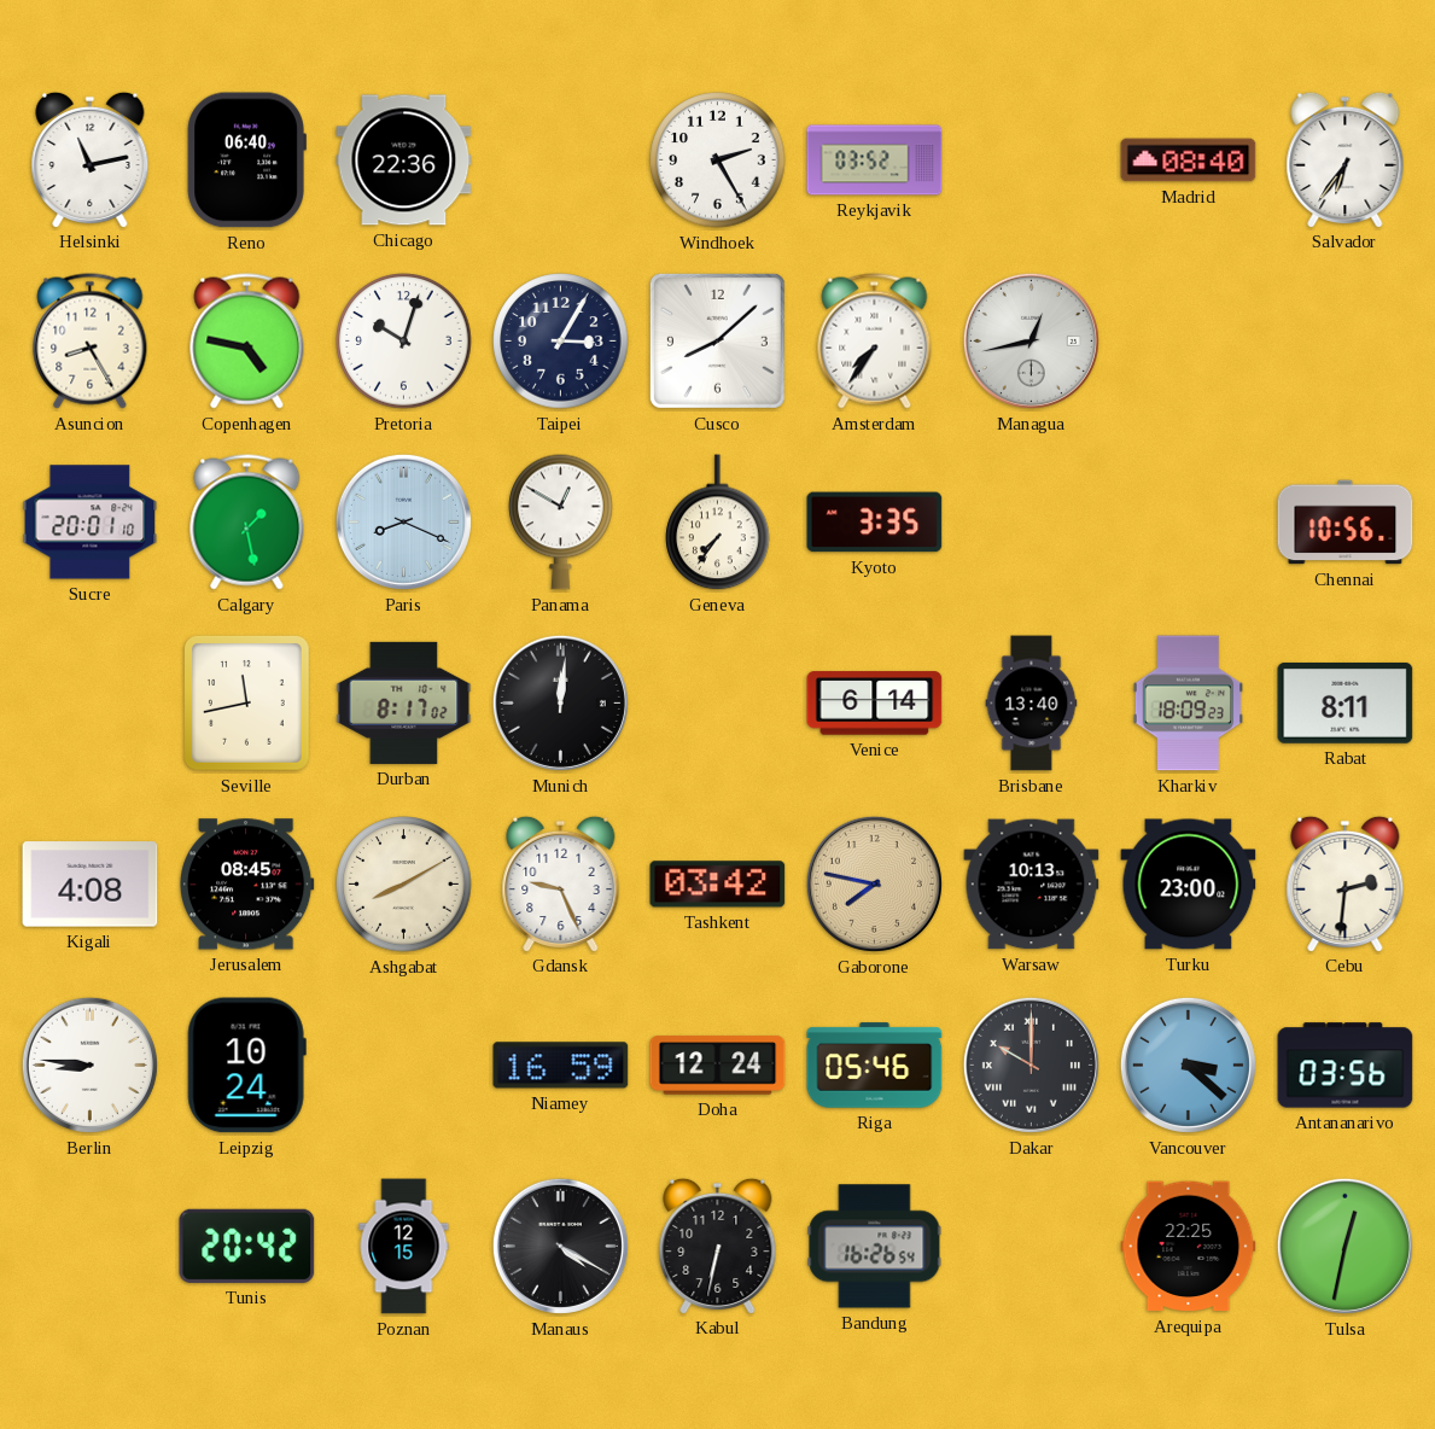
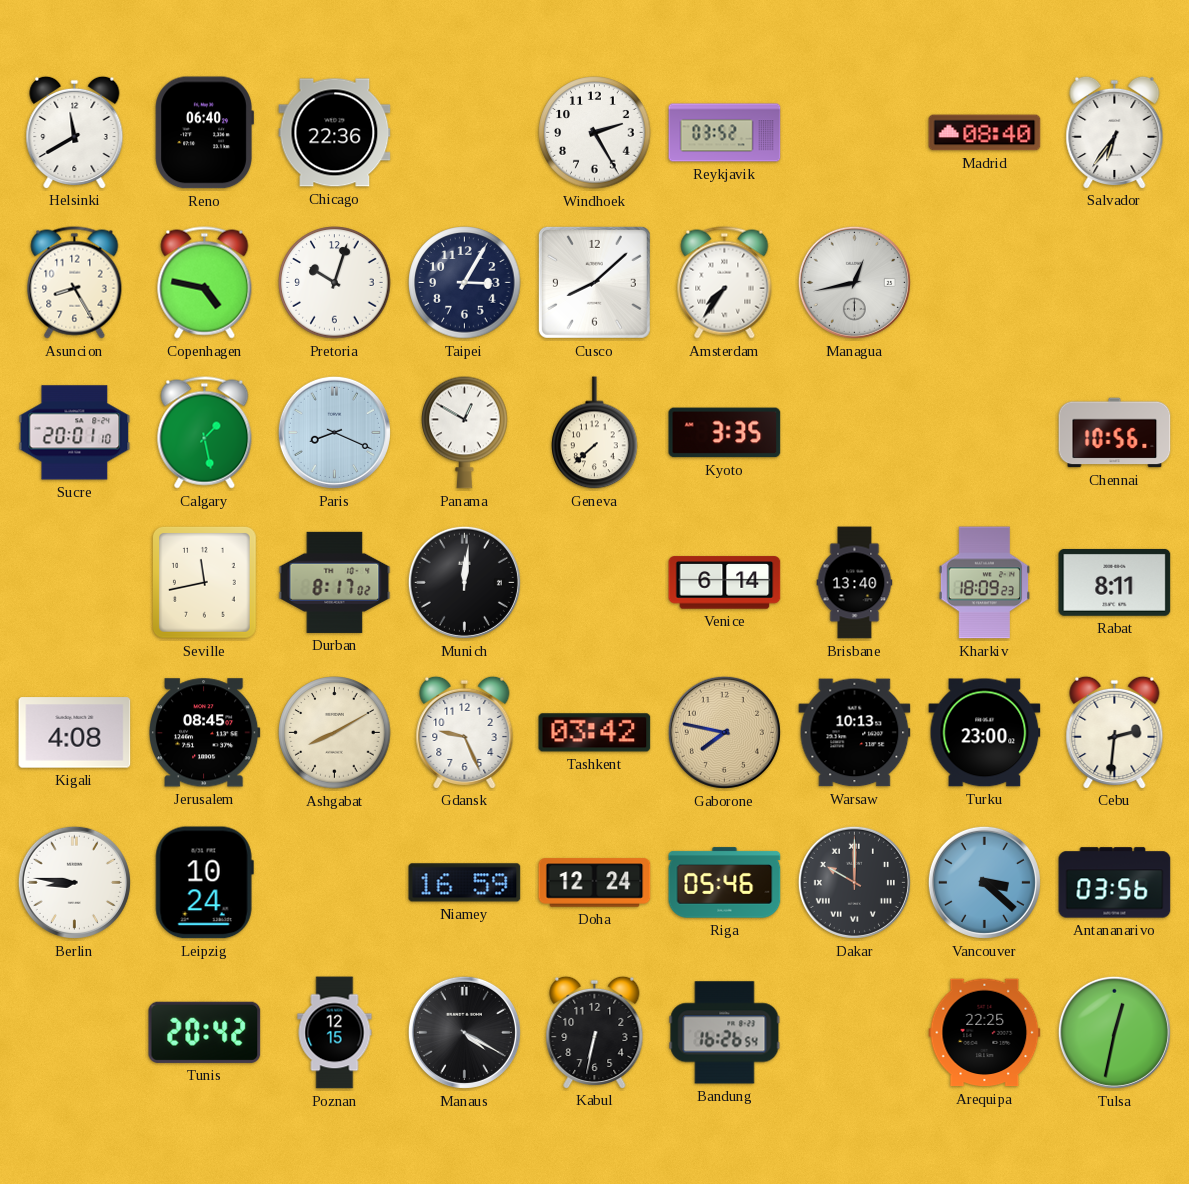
Helsinki: 11:13 -> 11:40 (75, 132)
Geneva: 7:36 -> 7:38 (595, 433)
